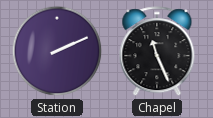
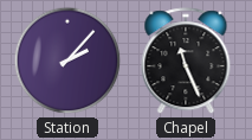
Station: 2:11 -> 2:07 (67, 61)
